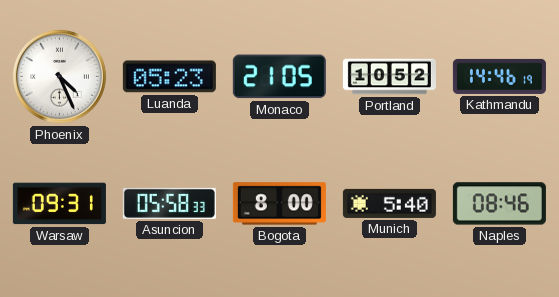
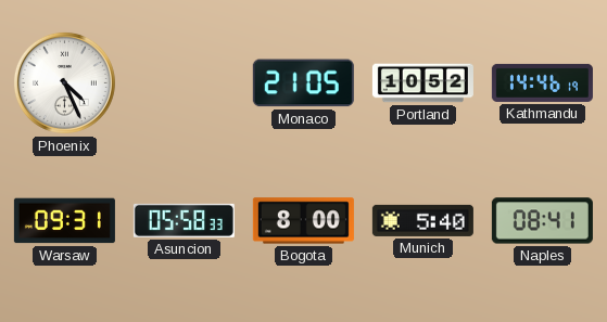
Luanda: 05:23 -> none (169, 77)
Naples: 08:46 -> 08:41 (542, 221)
